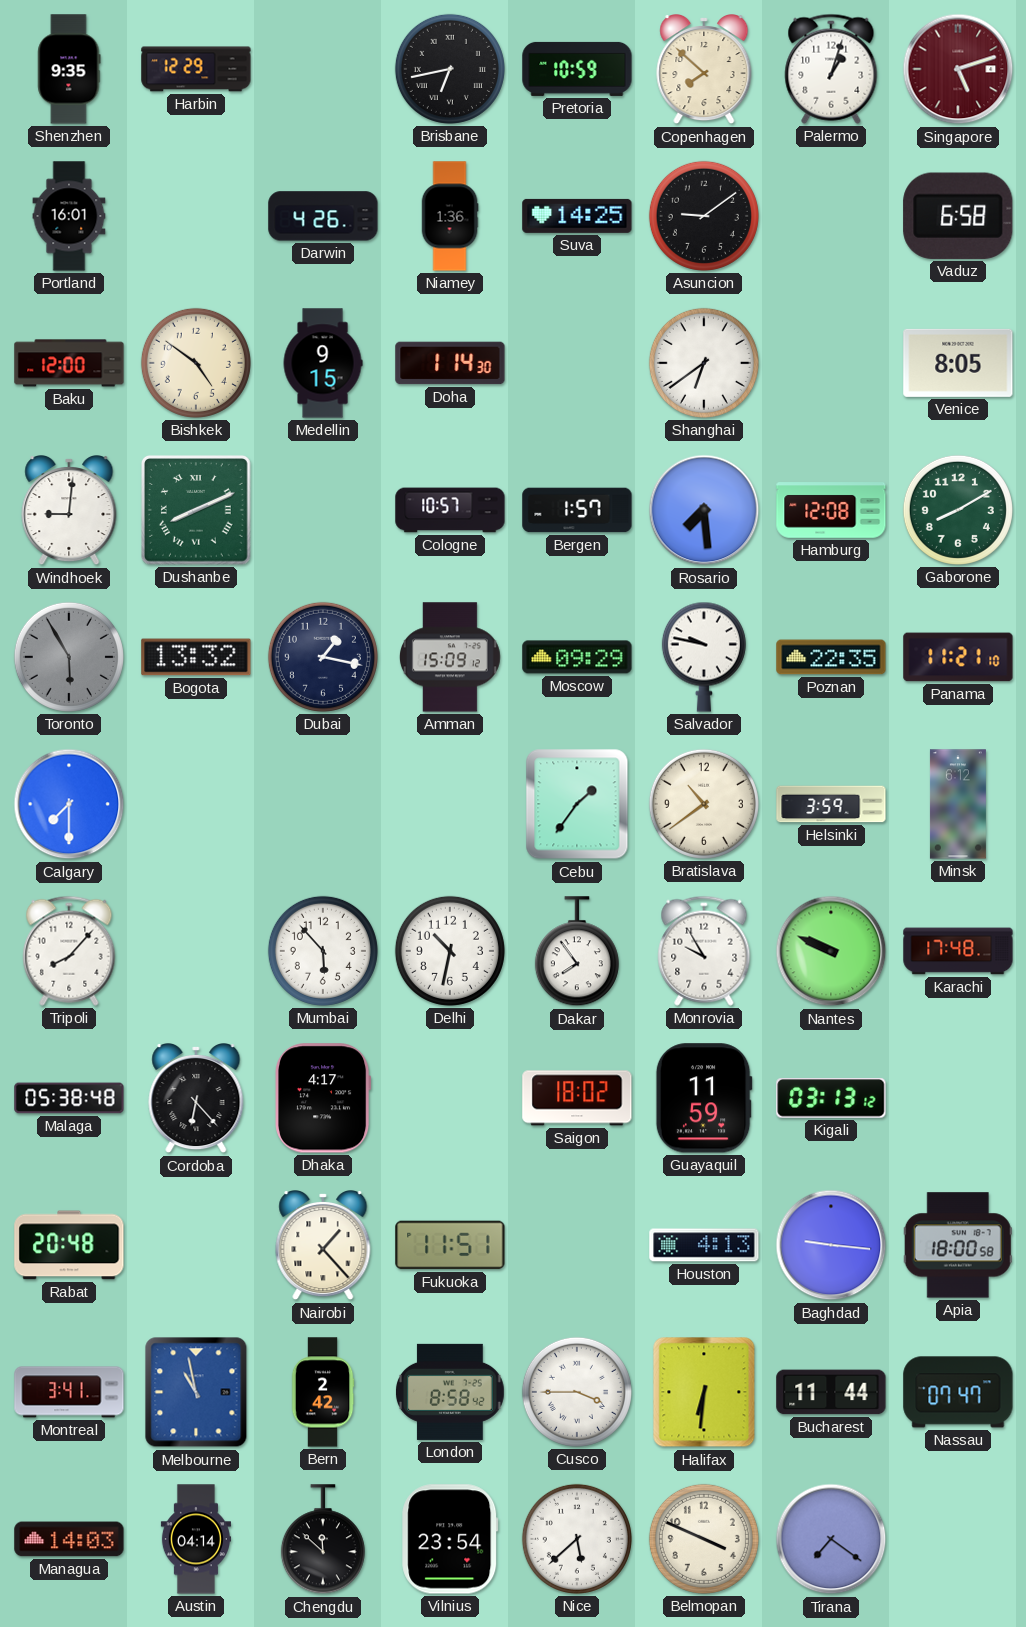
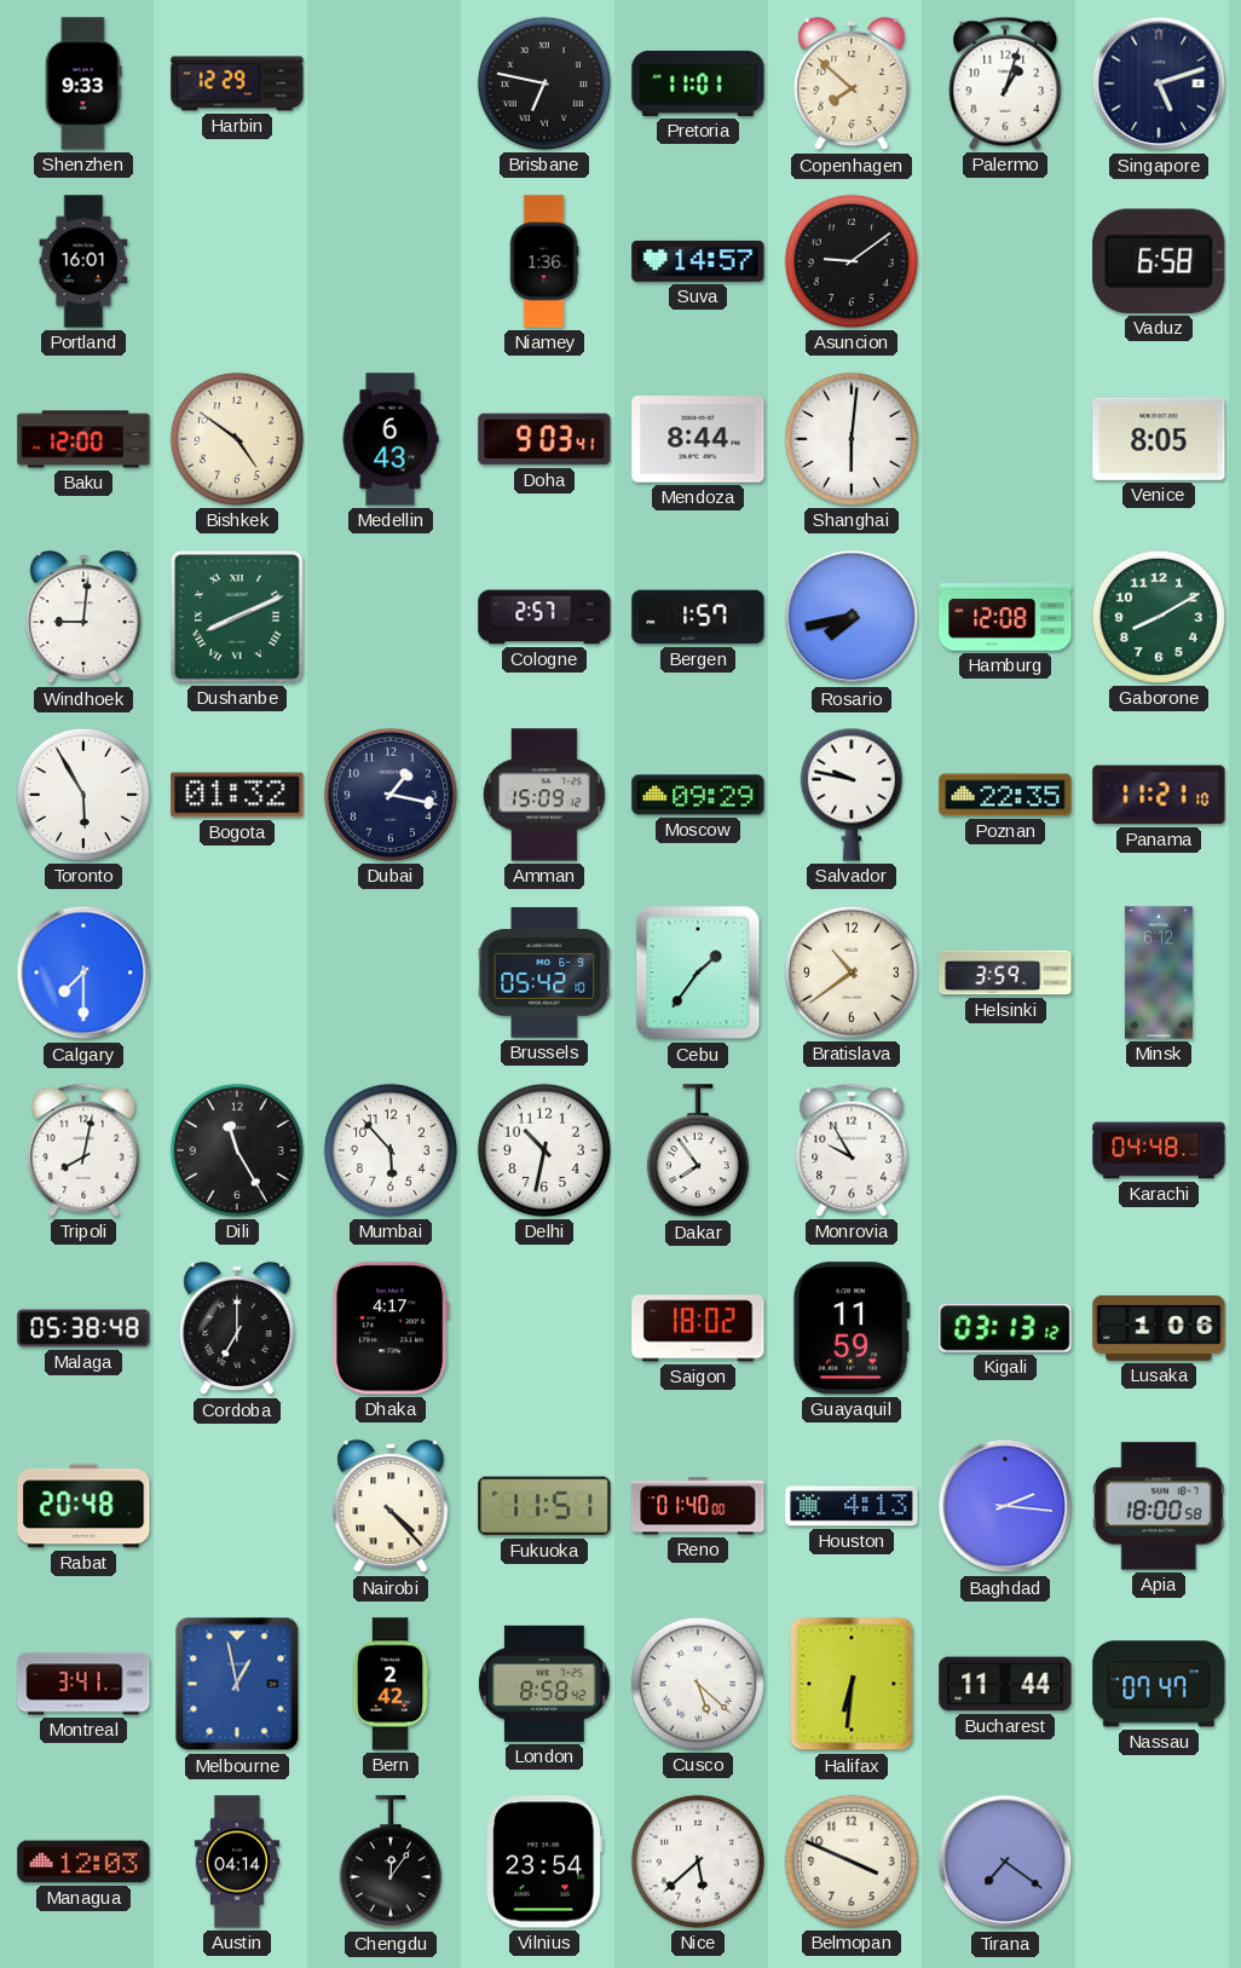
Shenzhen: 9:35 -> 9:33 (83, 83)
Brisbane: 6:43 -> 6:47 (544, 83)
Pretoria: 10:59 -> 11:01 (698, 83)
Singapore dial: burgundy -> navy (1159, 83)
Darwin: 4:26 -> none (323, 216)
Suva: 14:25 -> 14:57 (698, 261)
Medellin: 9:15 -> 6:43 (391, 439)
Doha: 1:14 -> 9:03 (544, 439)
Mendoza: none -> 8:44 (698, 439)
Shanghai: 6:39 -> 6:01 (852, 439)
Cologne: 10:57 -> 2:57 (544, 617)
Rosario: 7:29 -> 7:43 (852, 617)
Toronto dial: grey -> white (83, 795)
Bogota: 13:32 -> 01:32 (237, 795)
Brussels: none -> 05:42 (544, 973)
Tripoli: 8:07 -> 8:02 (83, 1150)
Dili: none -> 11:25 (237, 1150)
Nantes: 9:49 -> none (831, 951)
Karachi: 17:48 -> 04:48 (1159, 1150)
Cordoba: 6:23 -> 7:00 (237, 1329)
Lusaka: none -> 1:06 (1159, 1328)
Nairobi: 1:23 -> 4:23 (391, 1507)
Reno: none -> 01:40 (698, 1506)
Baghdad: 9:16 -> 2:16 (1005, 1506)
Melbourne: 10:58 -> 12:58 (237, 1684)
Cusco: 3:45 -> 5:22 (698, 1684)
Managua: 14:03 -> 12:03 (83, 1862)
Chengdu: 11:52 -> 12:06 (391, 1863)
